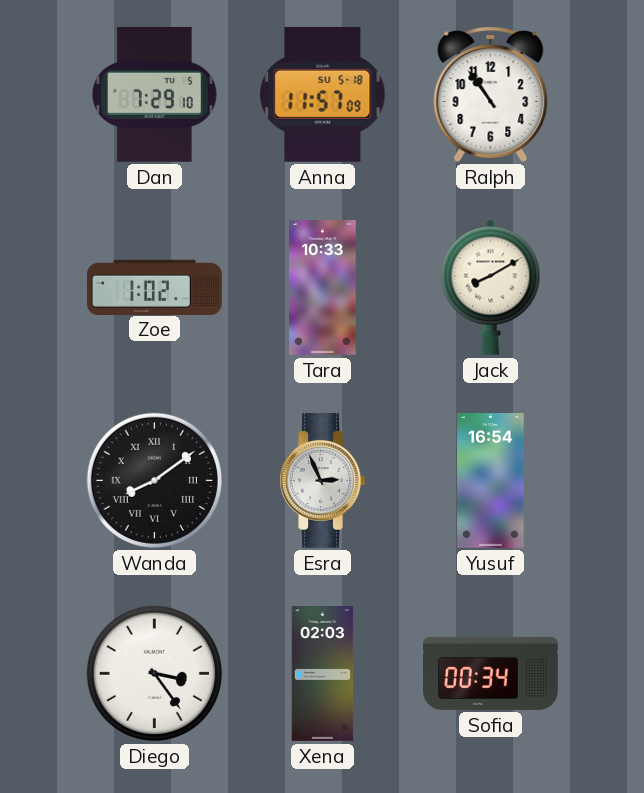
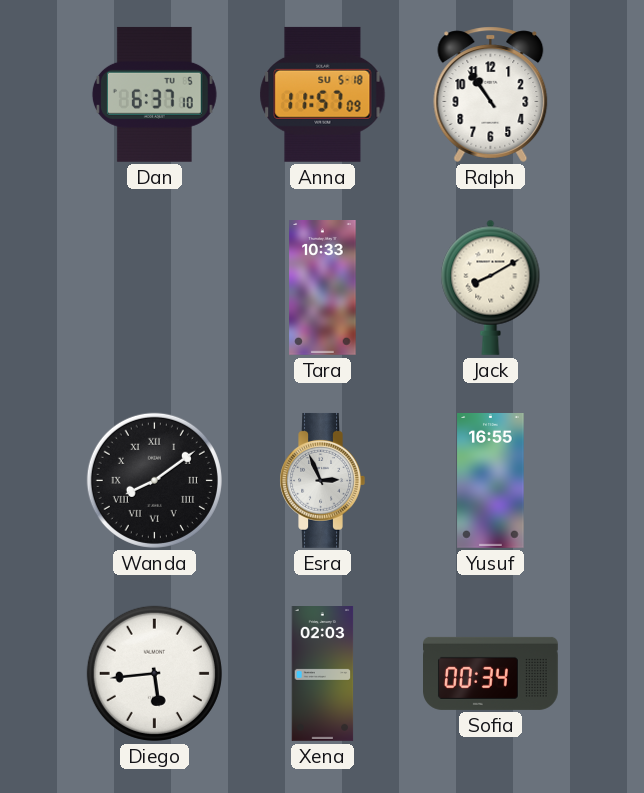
Dan: 7:29 -> 6:37 (154, 94)
Zoe: 1:02 -> none (155, 287)
Yusuf: 16:54 -> 16:55 (491, 481)
Diego: 3:24 -> 5:44 (154, 673)
